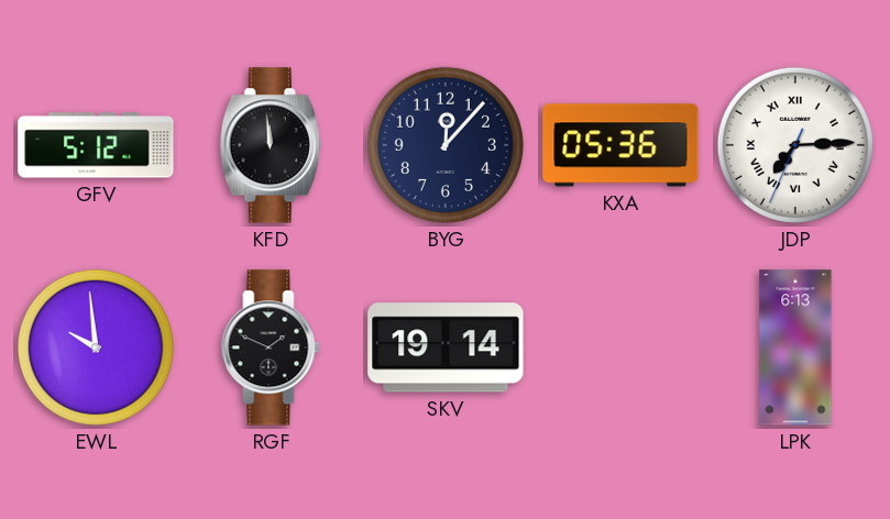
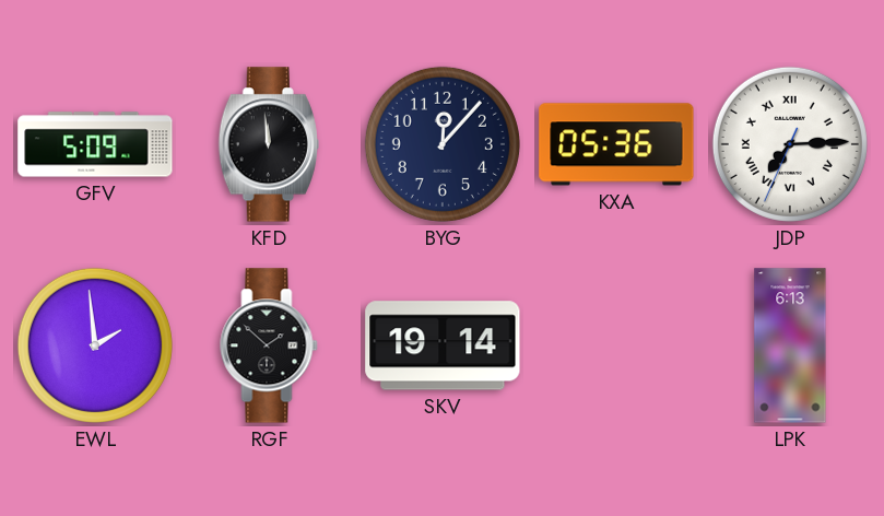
GFV: 5:12 -> 5:09 (95, 144)
EWL: 9:59 -> 1:59 (95, 345)
RGF: 1:49 -> 1:52 (269, 345)
